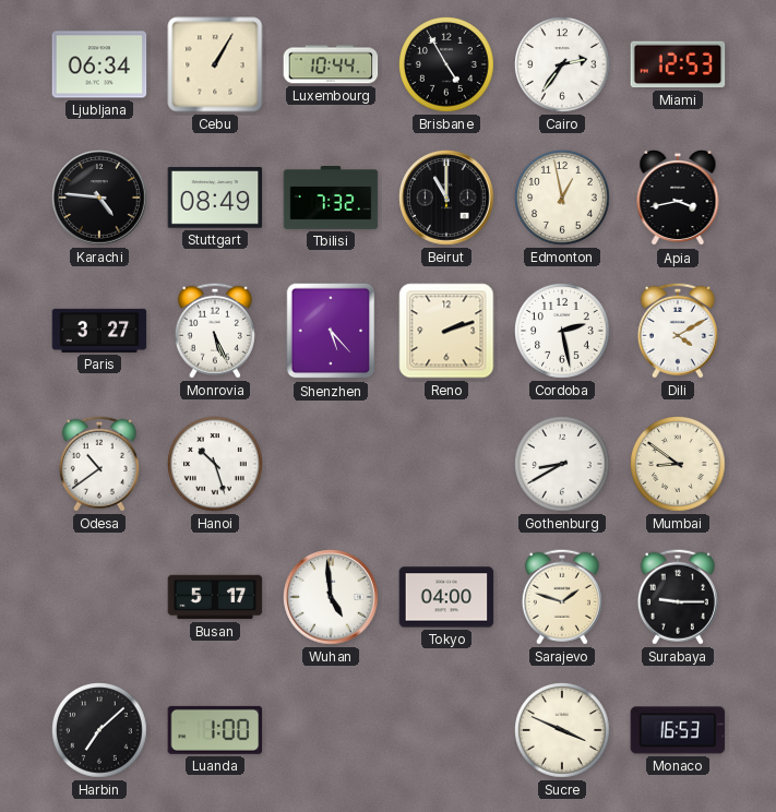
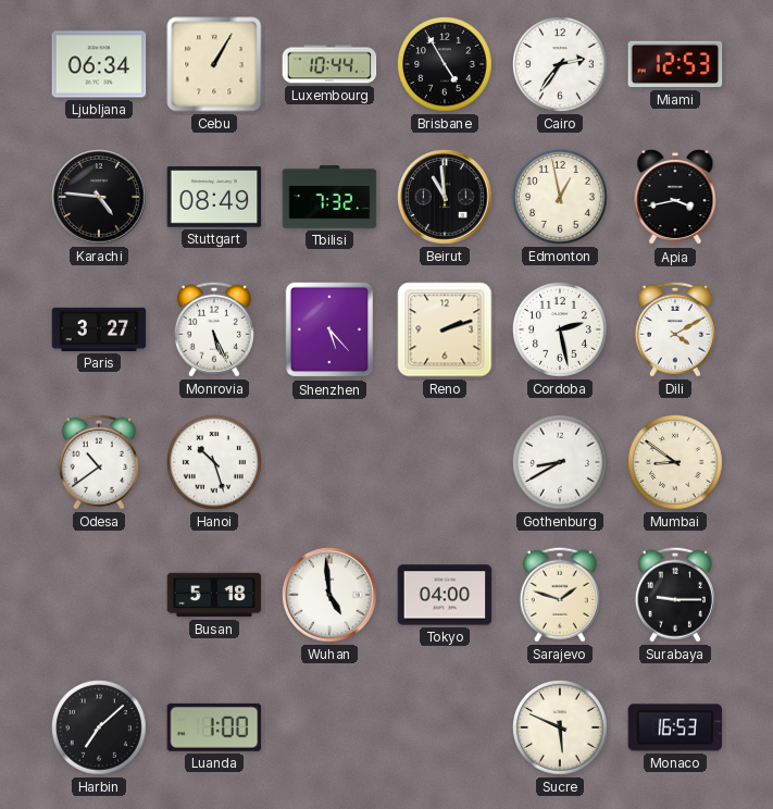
Beirut: 11:00 -> 10:59 (445, 197)
Busan: 5:17 -> 5:18 (214, 595)
Sucre: 3:49 -> 5:49 (561, 729)
